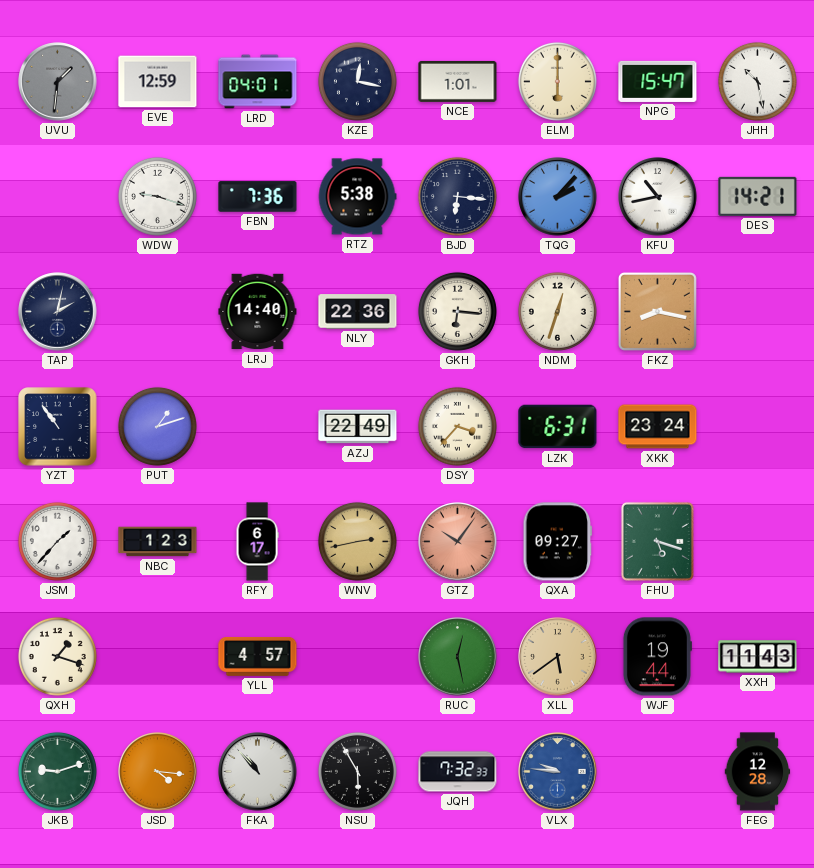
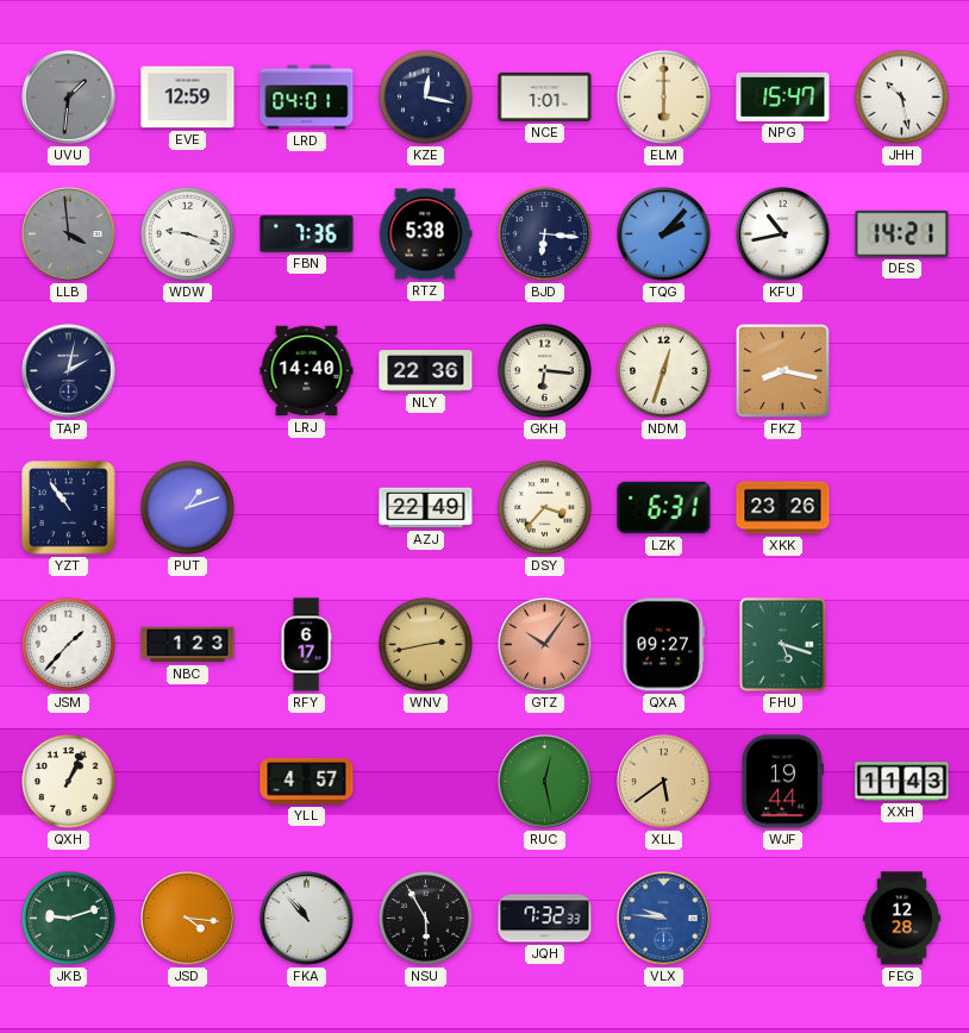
LLB: none -> 3:59 (69, 234)
XKK: 23:24 -> 23:26 (783, 508)
QXH: 1:18 -> 1:04 (68, 781)
